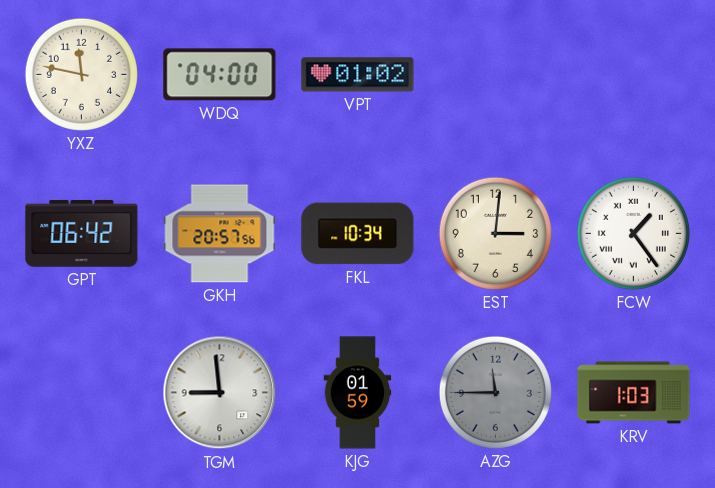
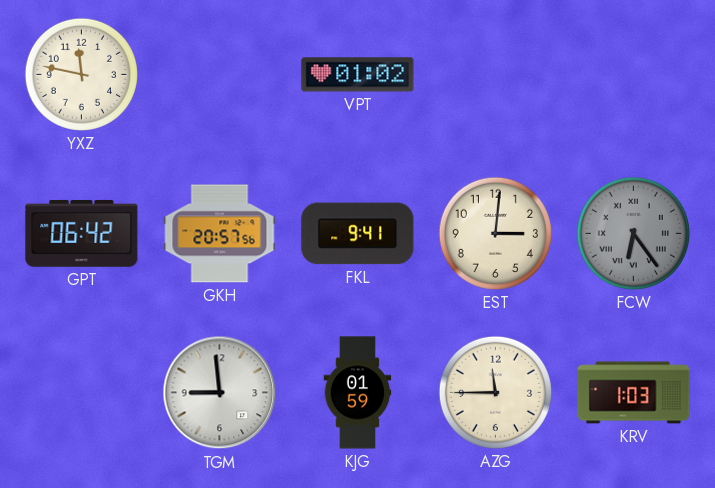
WDQ: 04:00 -> none (220, 75)
FKL: 10:34 -> 9:41 (358, 234)
FCW: 1:24 -> 6:24 (633, 233)
FCW dial: white -> grey (633, 233)
AZG dial: grey -> cream (495, 392)
